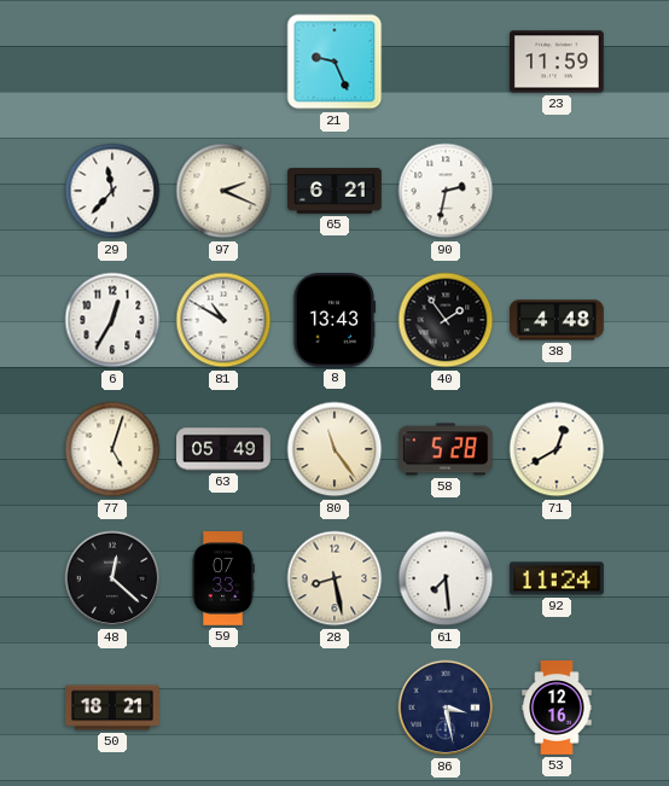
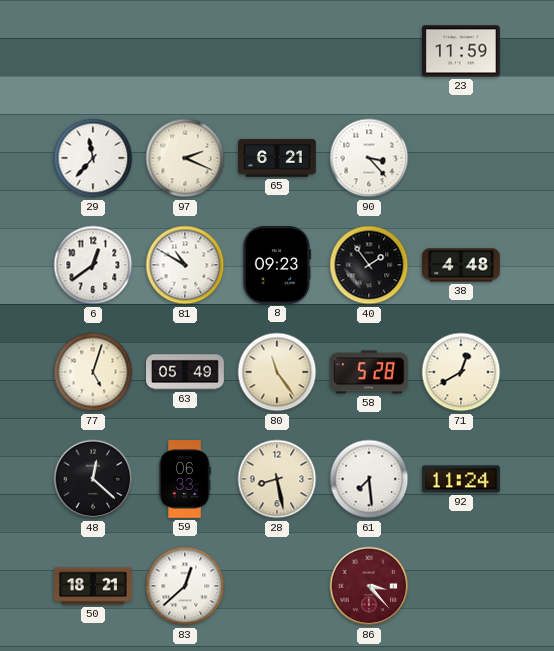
21: 9:26 -> none (334, 62)
90: 2:32 -> 3:23 (369, 158)
6: 12:35 -> 12:39 (93, 265)
8: 13:43 -> 09:23 (277, 266)
59: 07:33 -> 06:33 (185, 480)
83: none -> 12:38 (185, 586)
86: 3:28 -> 3:23 (369, 586)
86 dial: navy -> burgundy (369, 586)
53: 12:16 -> none (557, 708)
